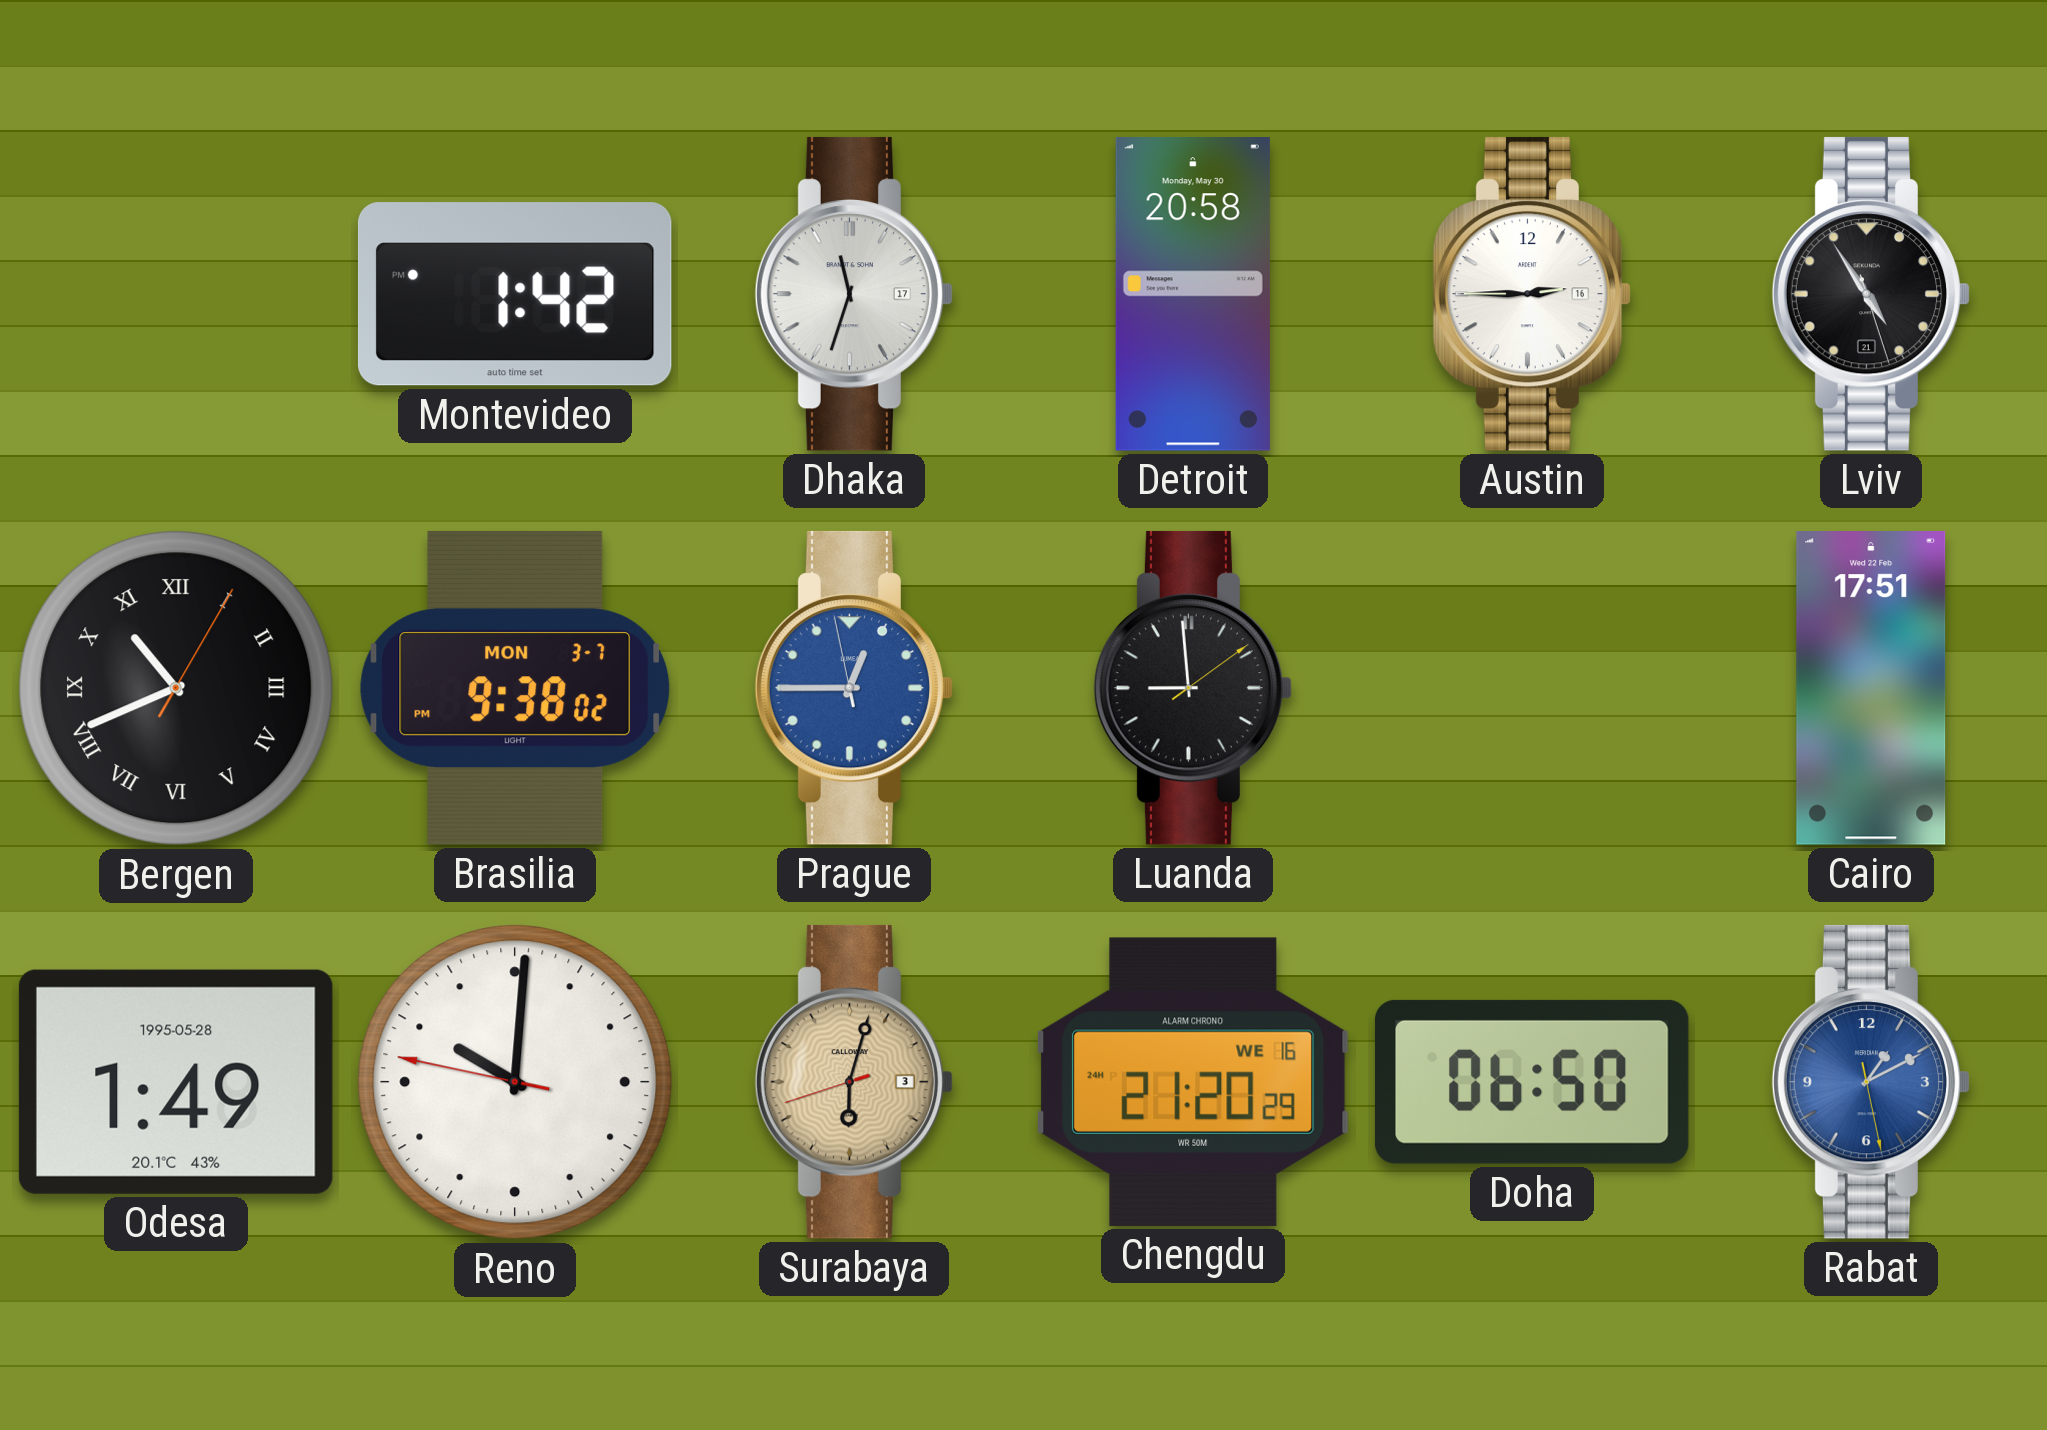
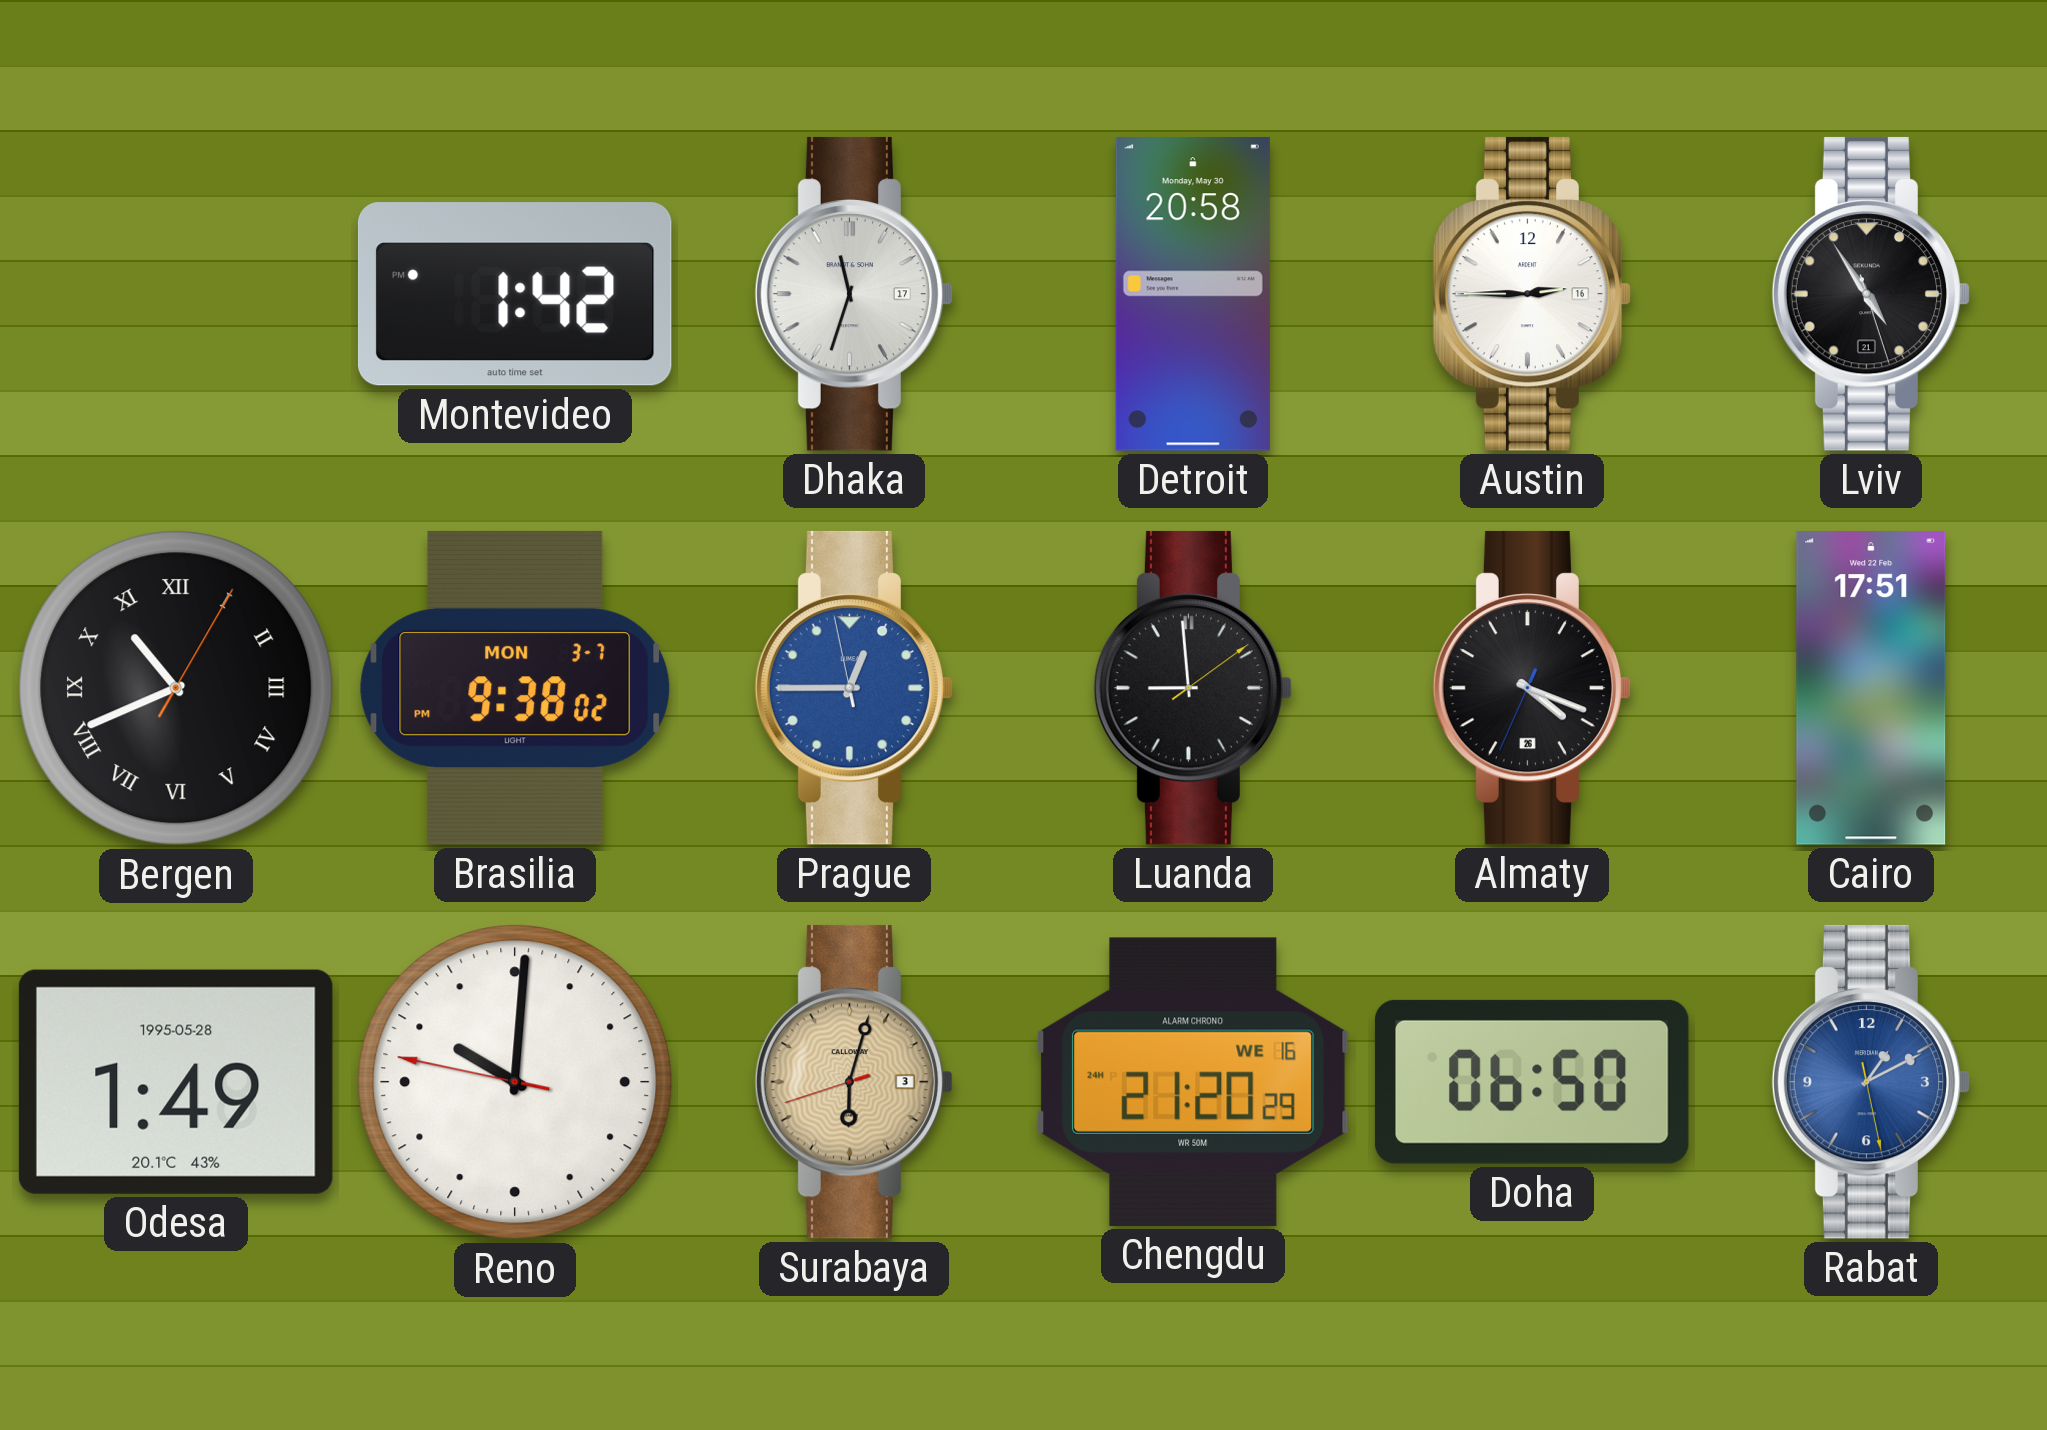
Almaty: none -> 4:18 (1532, 688)
